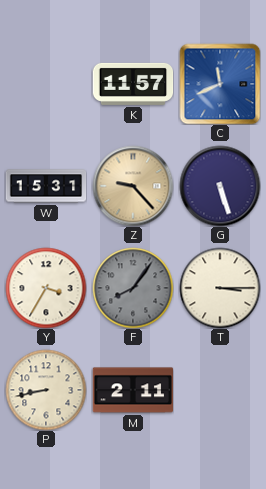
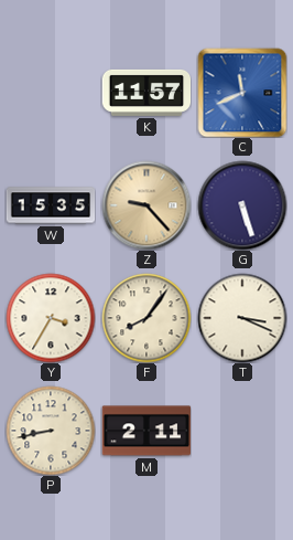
W: 15:31 -> 15:35 (51, 205)
F dial: grey -> cream (146, 318)
T: 3:15 -> 3:19 (242, 318)
